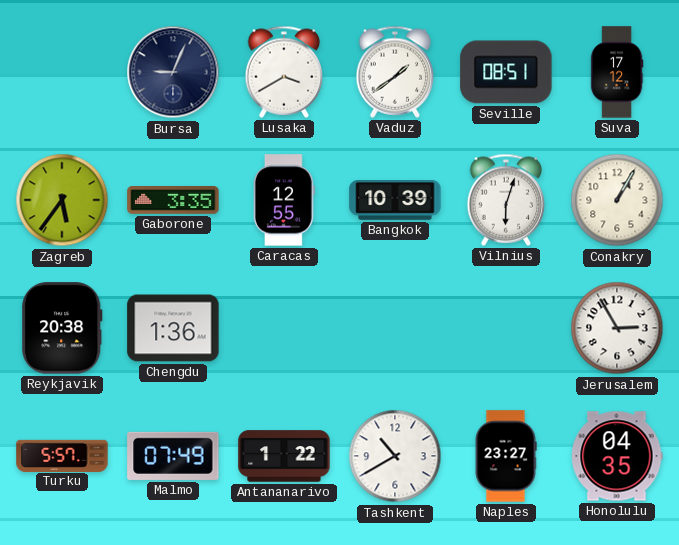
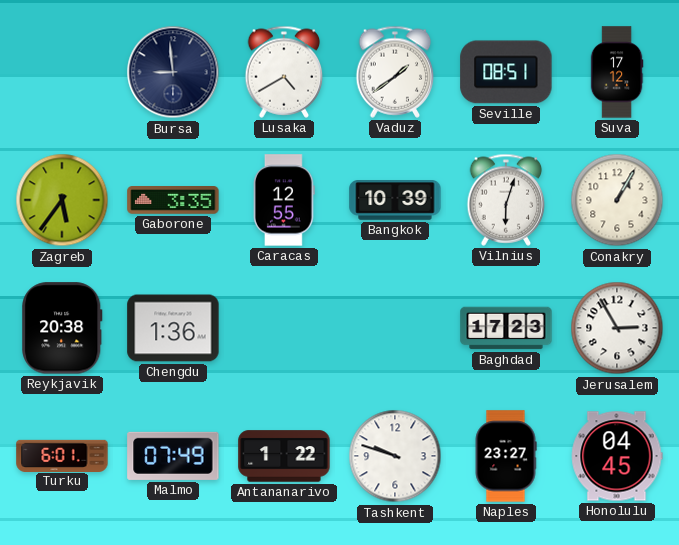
Bursa: 9:04 -> 8:59 (173, 72)
Lusaka: 3:40 -> 4:40 (284, 72)
Baghdad: none -> 17:23 (506, 328)
Turku: 5:57 -> 6:01 (62, 455)
Tashkent: 10:40 -> 9:48 (395, 456)
Honolulu: 04:35 -> 04:45 (617, 456)
